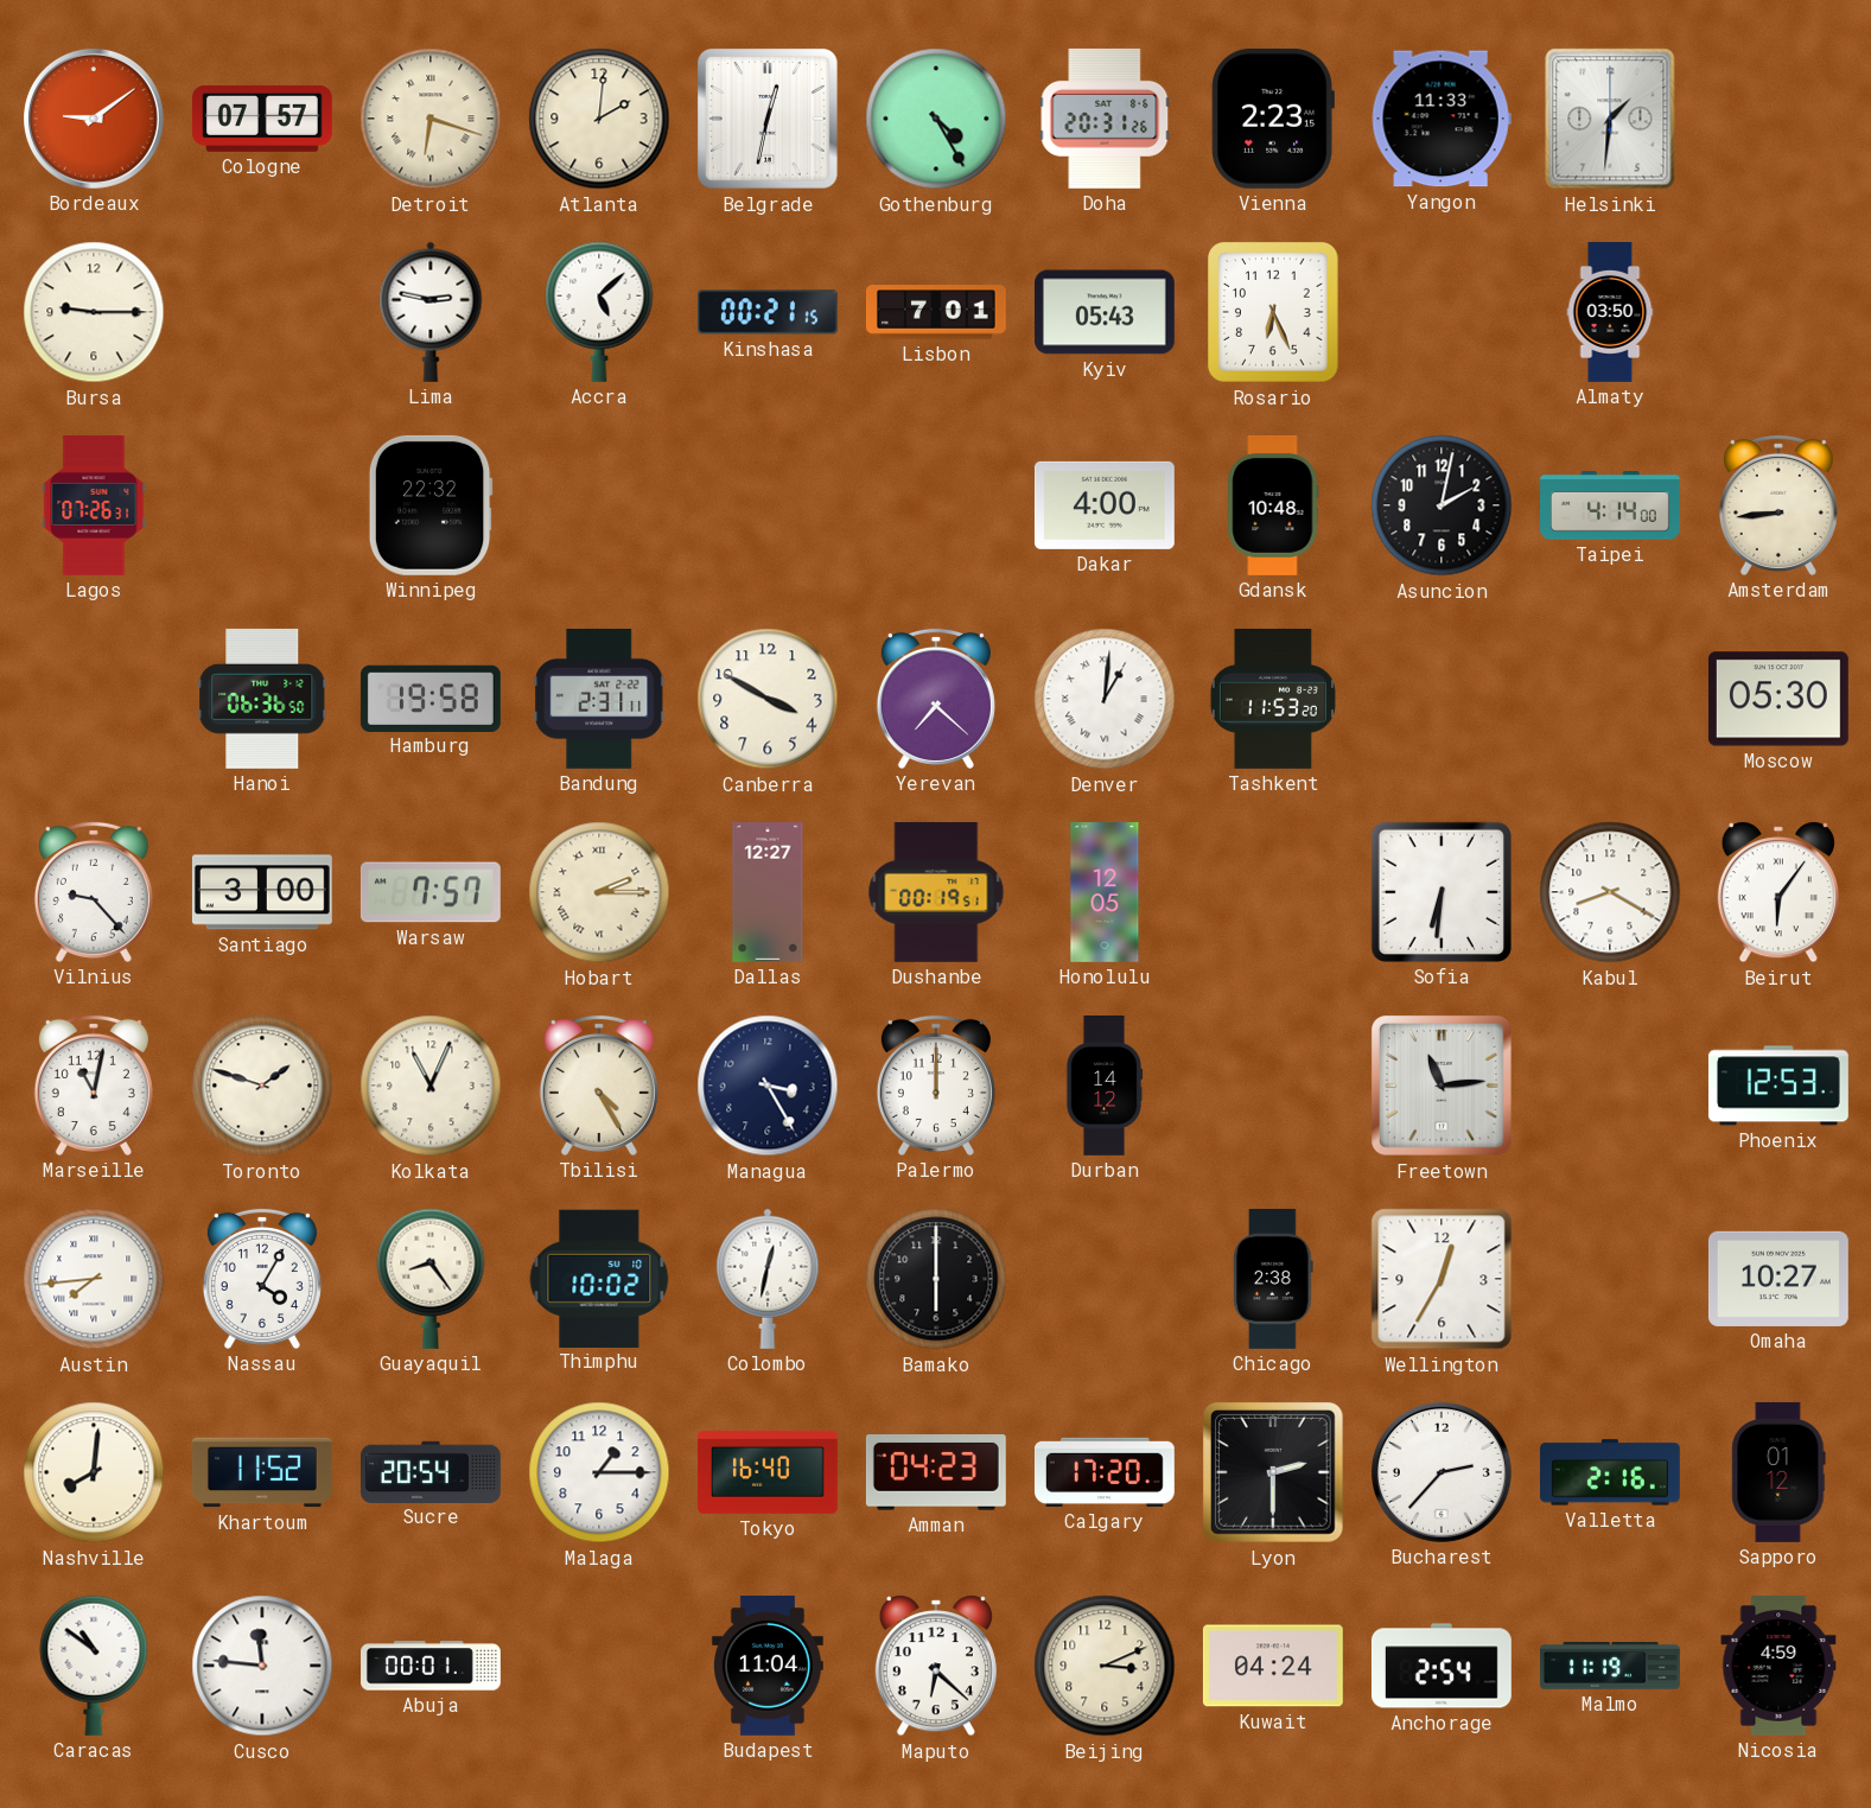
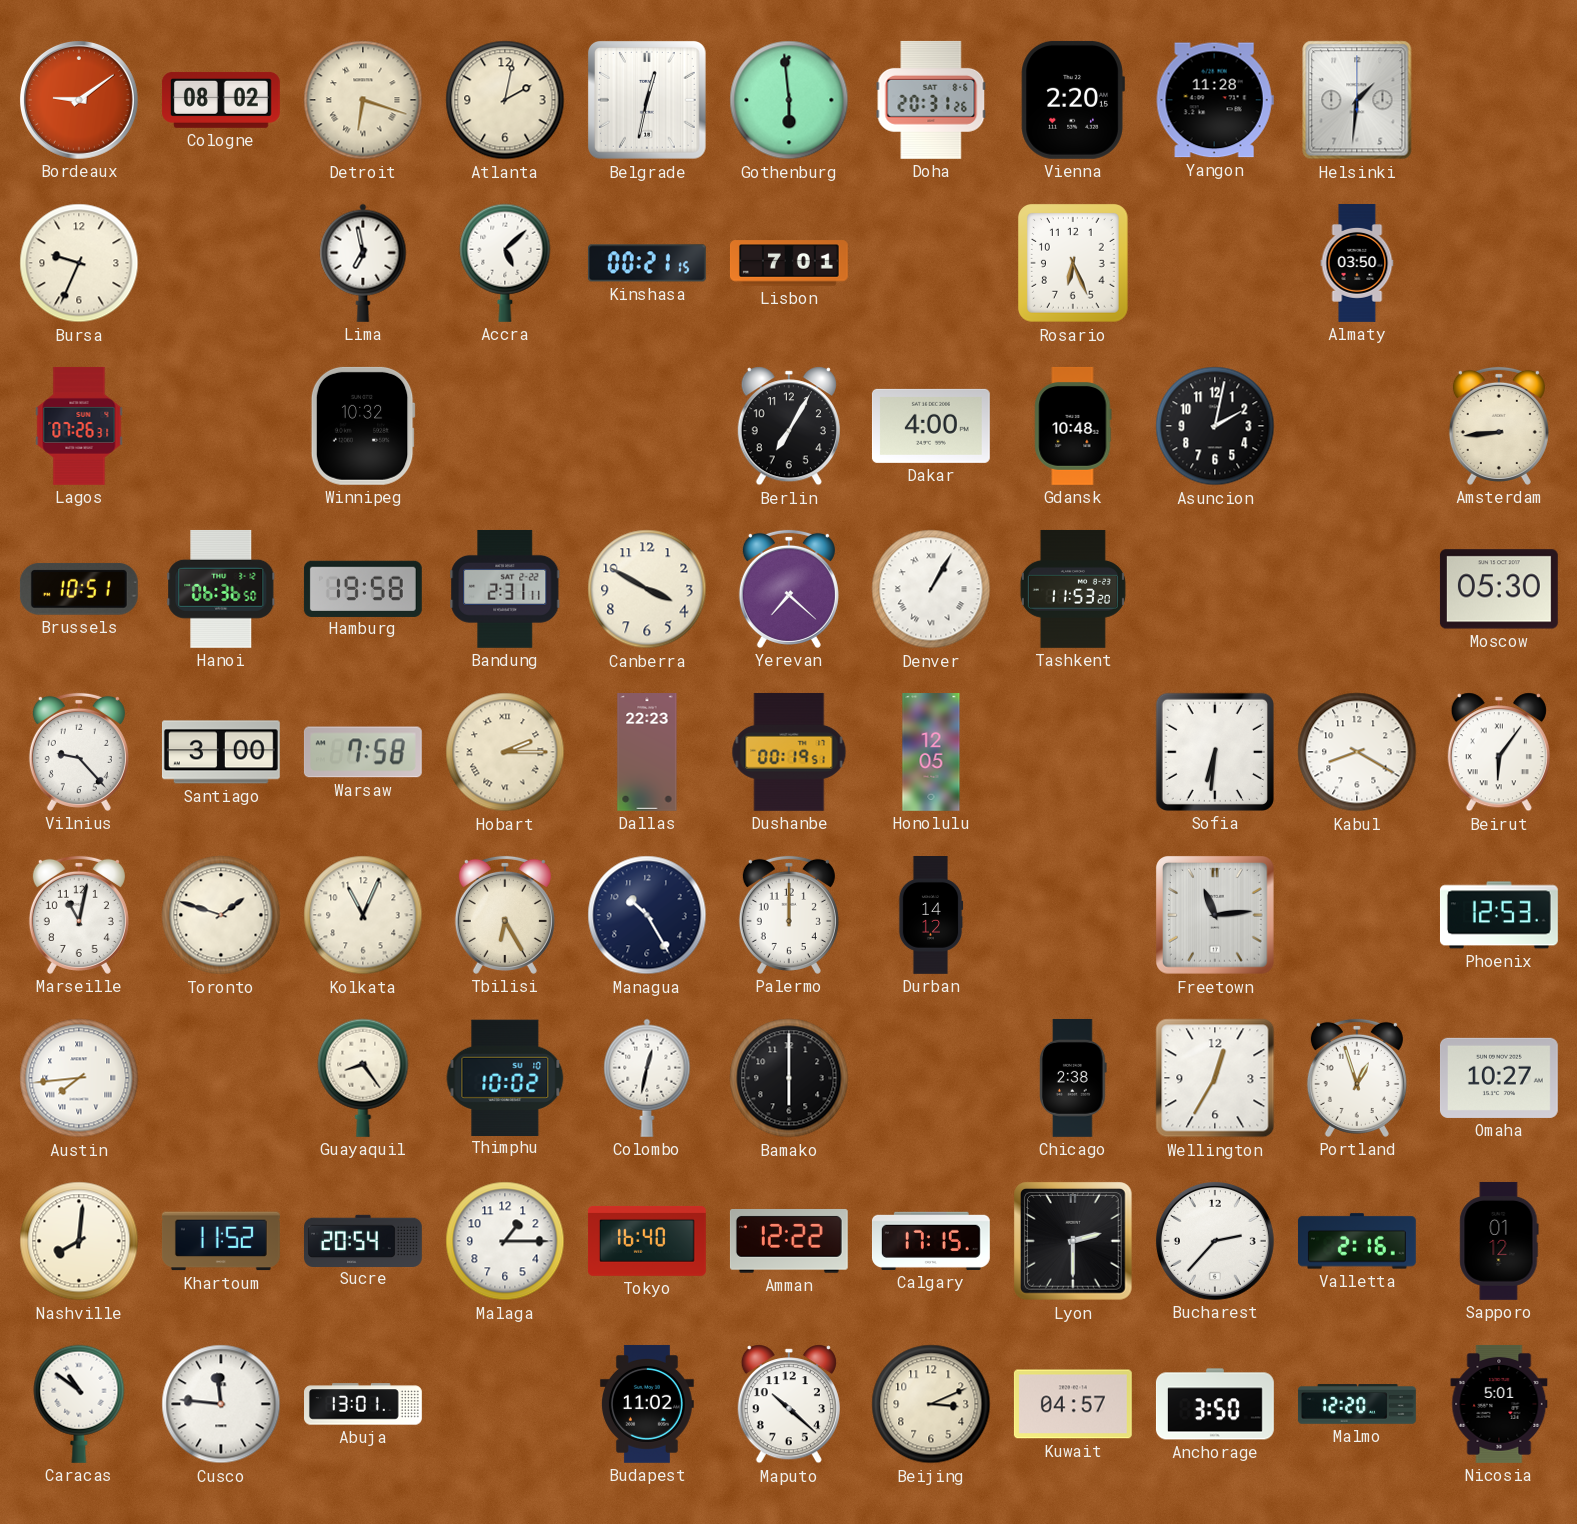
Cologne: 07:57 -> 08:02 (221, 100)
Atlanta: 2:01 -> 2:02 (505, 100)
Gothenburg: 4:25 -> 5:59 (789, 100)
Vienna: 2:23 -> 2:20 (1073, 100)
Yangon: 11:33 -> 11:28 (1215, 100)
Bursa: 9:15 -> 9:34 (79, 263)
Lima: 2:47 -> 6:58 (363, 263)
Kyiv: 05:43 -> none (1105, 312)
Winnipeg: 22:32 -> 10:32 (363, 426)
Berlin: none -> 7:05 (789, 426)
Taipei: 4:14 -> none (1611, 507)
Brussels: none -> 10:51 (79, 589)
Denver: 1:01 -> 1:05 (931, 589)
Warsaw: 7:57 -> 7:58 (363, 752)
Dallas: 12:27 -> 22:23 (647, 753)
Tbilisi: 4:25 -> 6:25 (505, 915)
Managua: 3:25 -> 10:25 (647, 915)
Nassau: 4:05 -> none (262, 1279)
Portland: none -> 12:57 (1357, 1078)
Amman: 04:23 -> 12:22 (789, 1242)
Calgary: 17:20 -> 17:15 (931, 1241)
Abuja: 00:01 -> 13:01 (364, 1404)
Budapest: 11:04 -> 11:02 (647, 1404)
Maputo: 6:22 -> 10:22 (789, 1404)
Kuwait: 04:24 -> 04:57 (1073, 1404)
Anchorage: 2:54 -> 3:50 (1215, 1404)
Malmo: 11:19 -> 12:20 (1357, 1404)
Nicosia: 4:59 -> 5:01 (1499, 1404)
